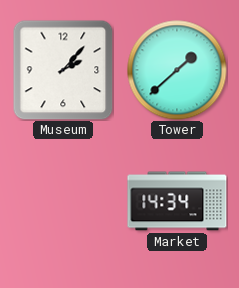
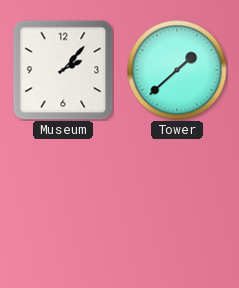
Market: 14:34 -> none (177, 201)
